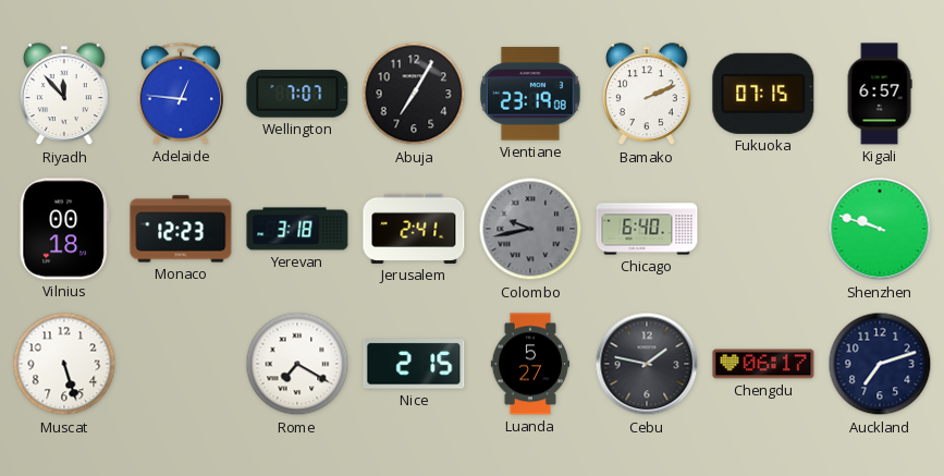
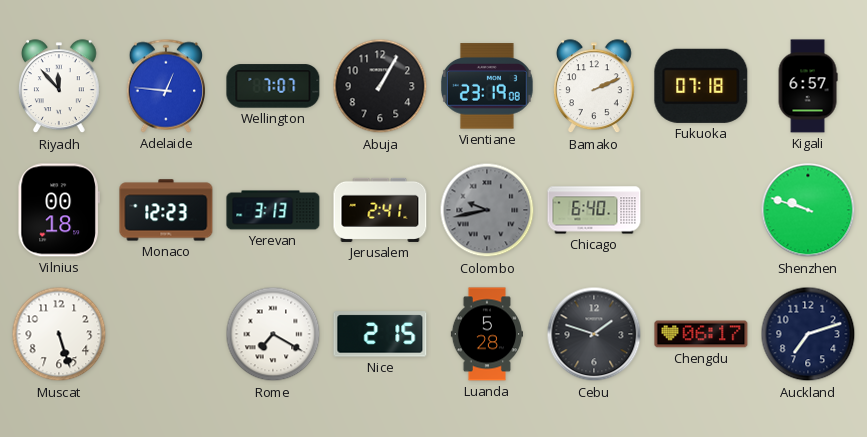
Abuja: 7:05 -> 1:05 (380, 86)
Fukuoka: 07:15 -> 07:18 (701, 86)
Yerevan: 3:18 -> 3:13 (273, 210)
Luanda: 5:27 -> 5:28 (486, 334)
Cebu: 1:47 -> 1:48 (594, 334)
